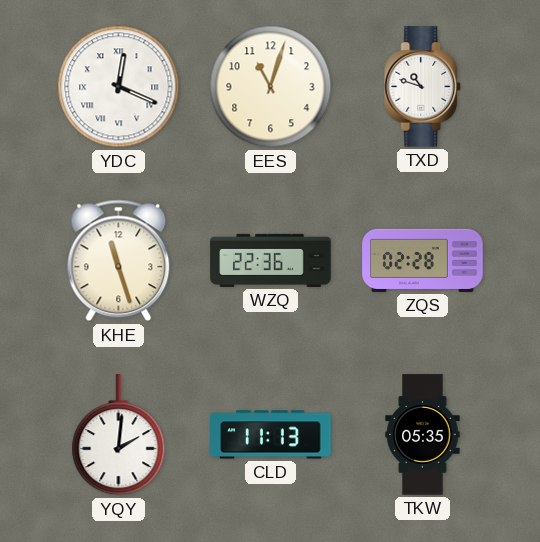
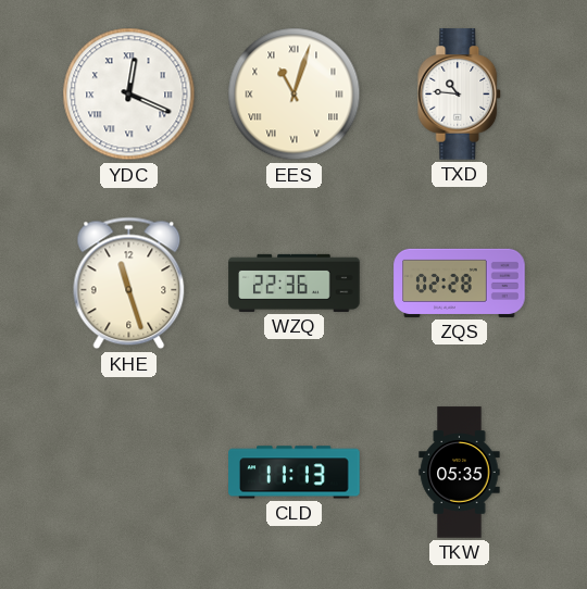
EES numerals: Arabic -> Roman (295, 95)
TXD: 10:48 -> 10:46 (460, 95)
YQY: 2:01 -> none (119, 435)
